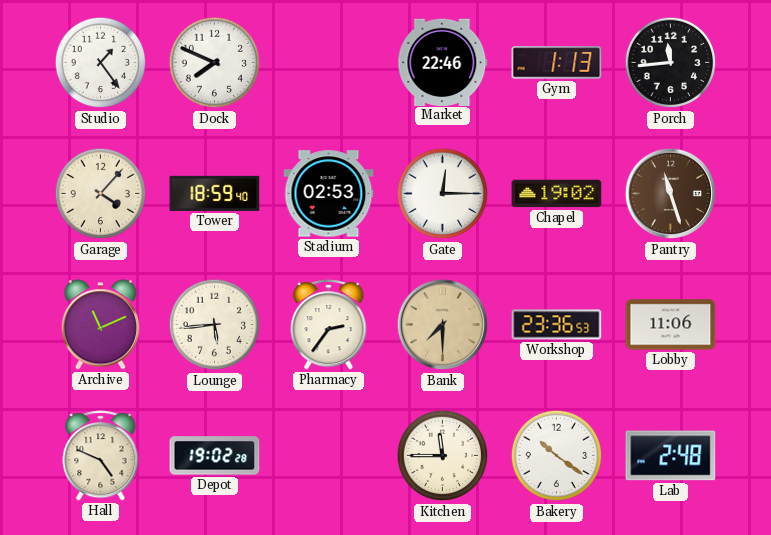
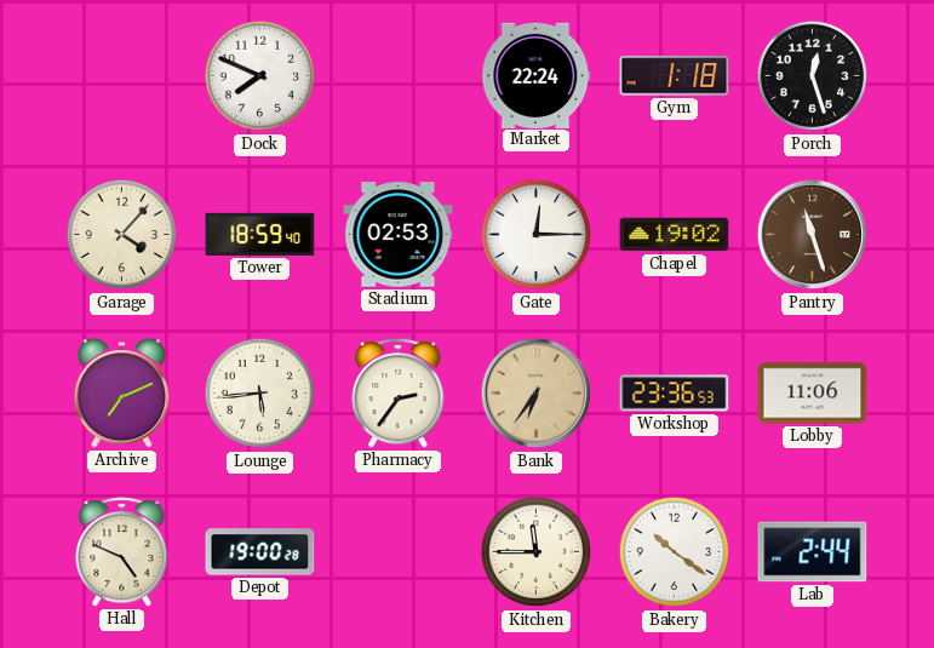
Studio: 1:24 -> none (101, 63)
Market: 22:46 -> 22:24 (537, 75)
Gym: 1:13 -> 1:18 (675, 76)
Porch: 11:44 -> 12:27 (813, 76)
Archive: 11:11 -> 7:11 (122, 394)
Bank: 7:30 -> 6:36 (537, 394)
Depot: 19:02 -> 19:00 (260, 552)
Lab: 2:48 -> 2:44 (813, 552)
